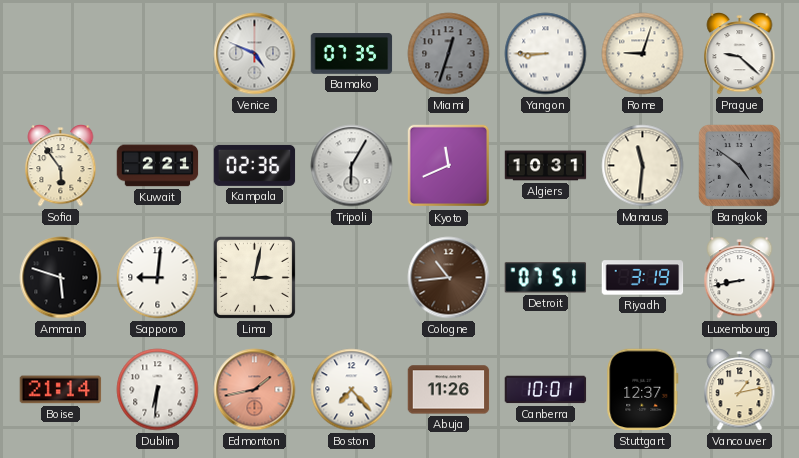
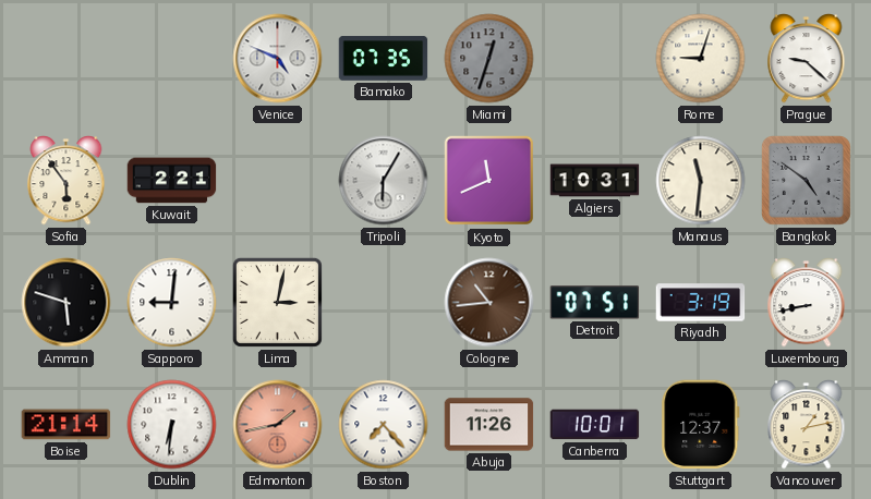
Yangon: 8:45 -> none (546, 54)
Kampala: 02:36 -> none (255, 165)
